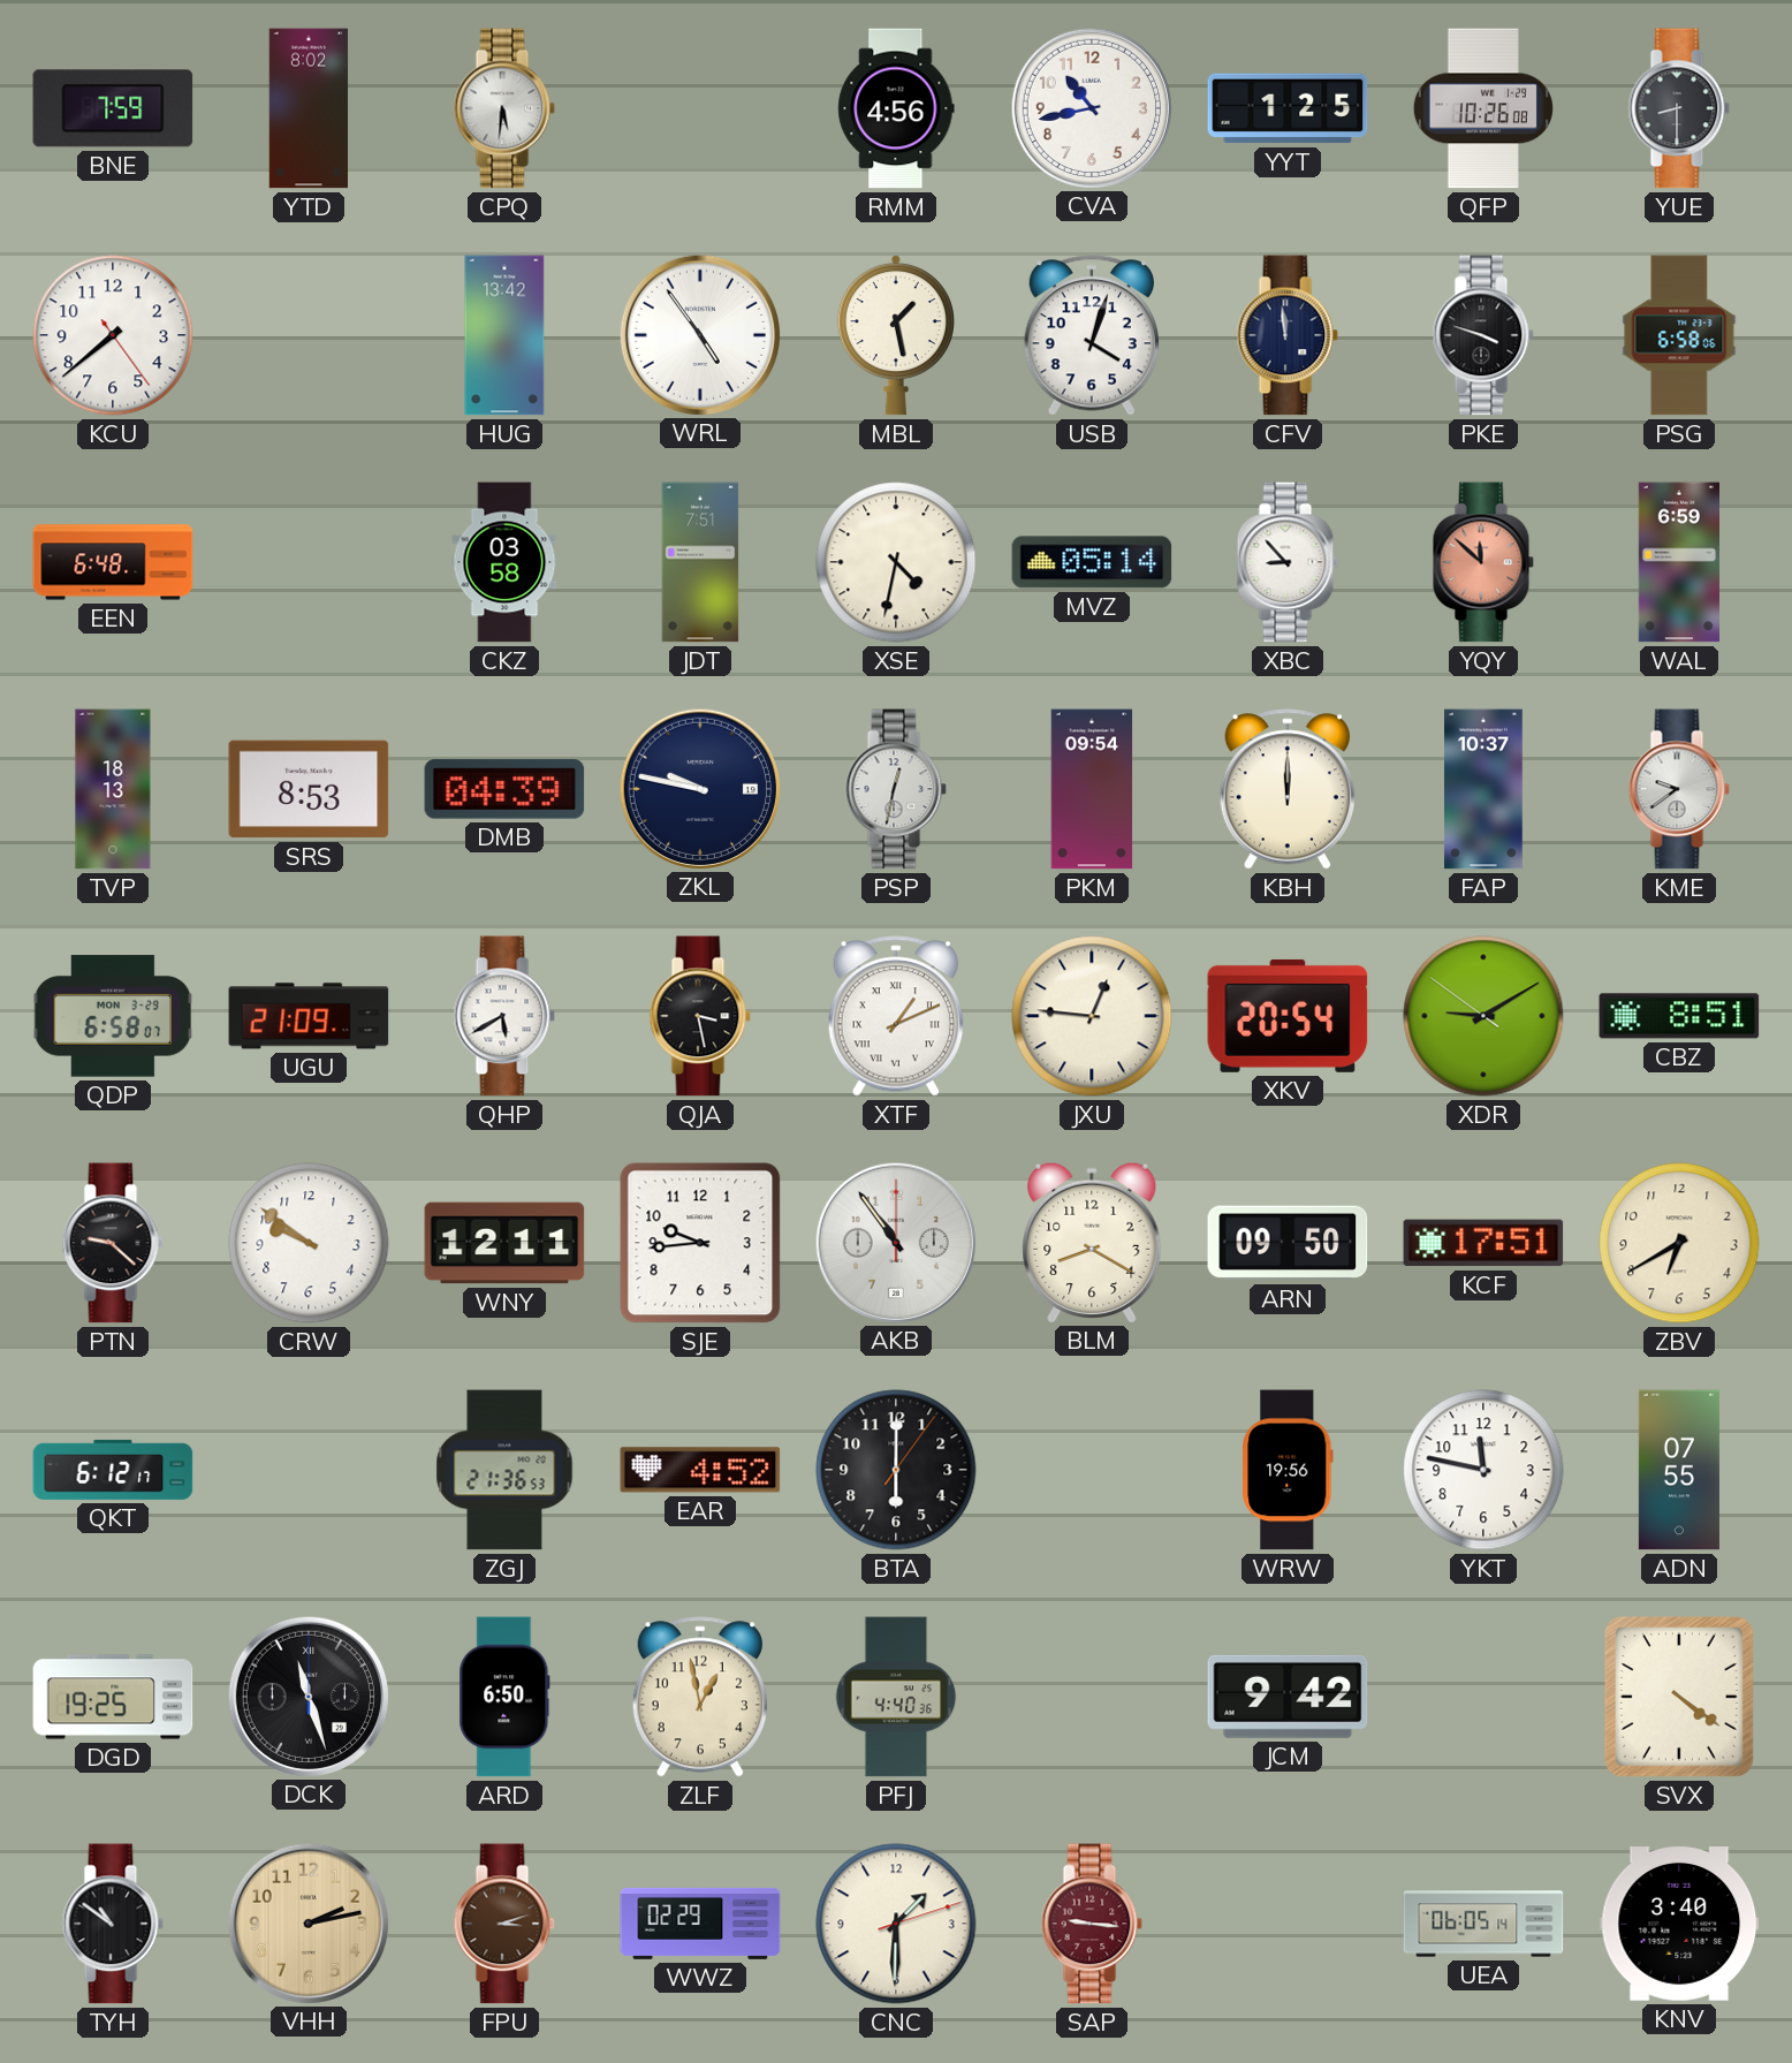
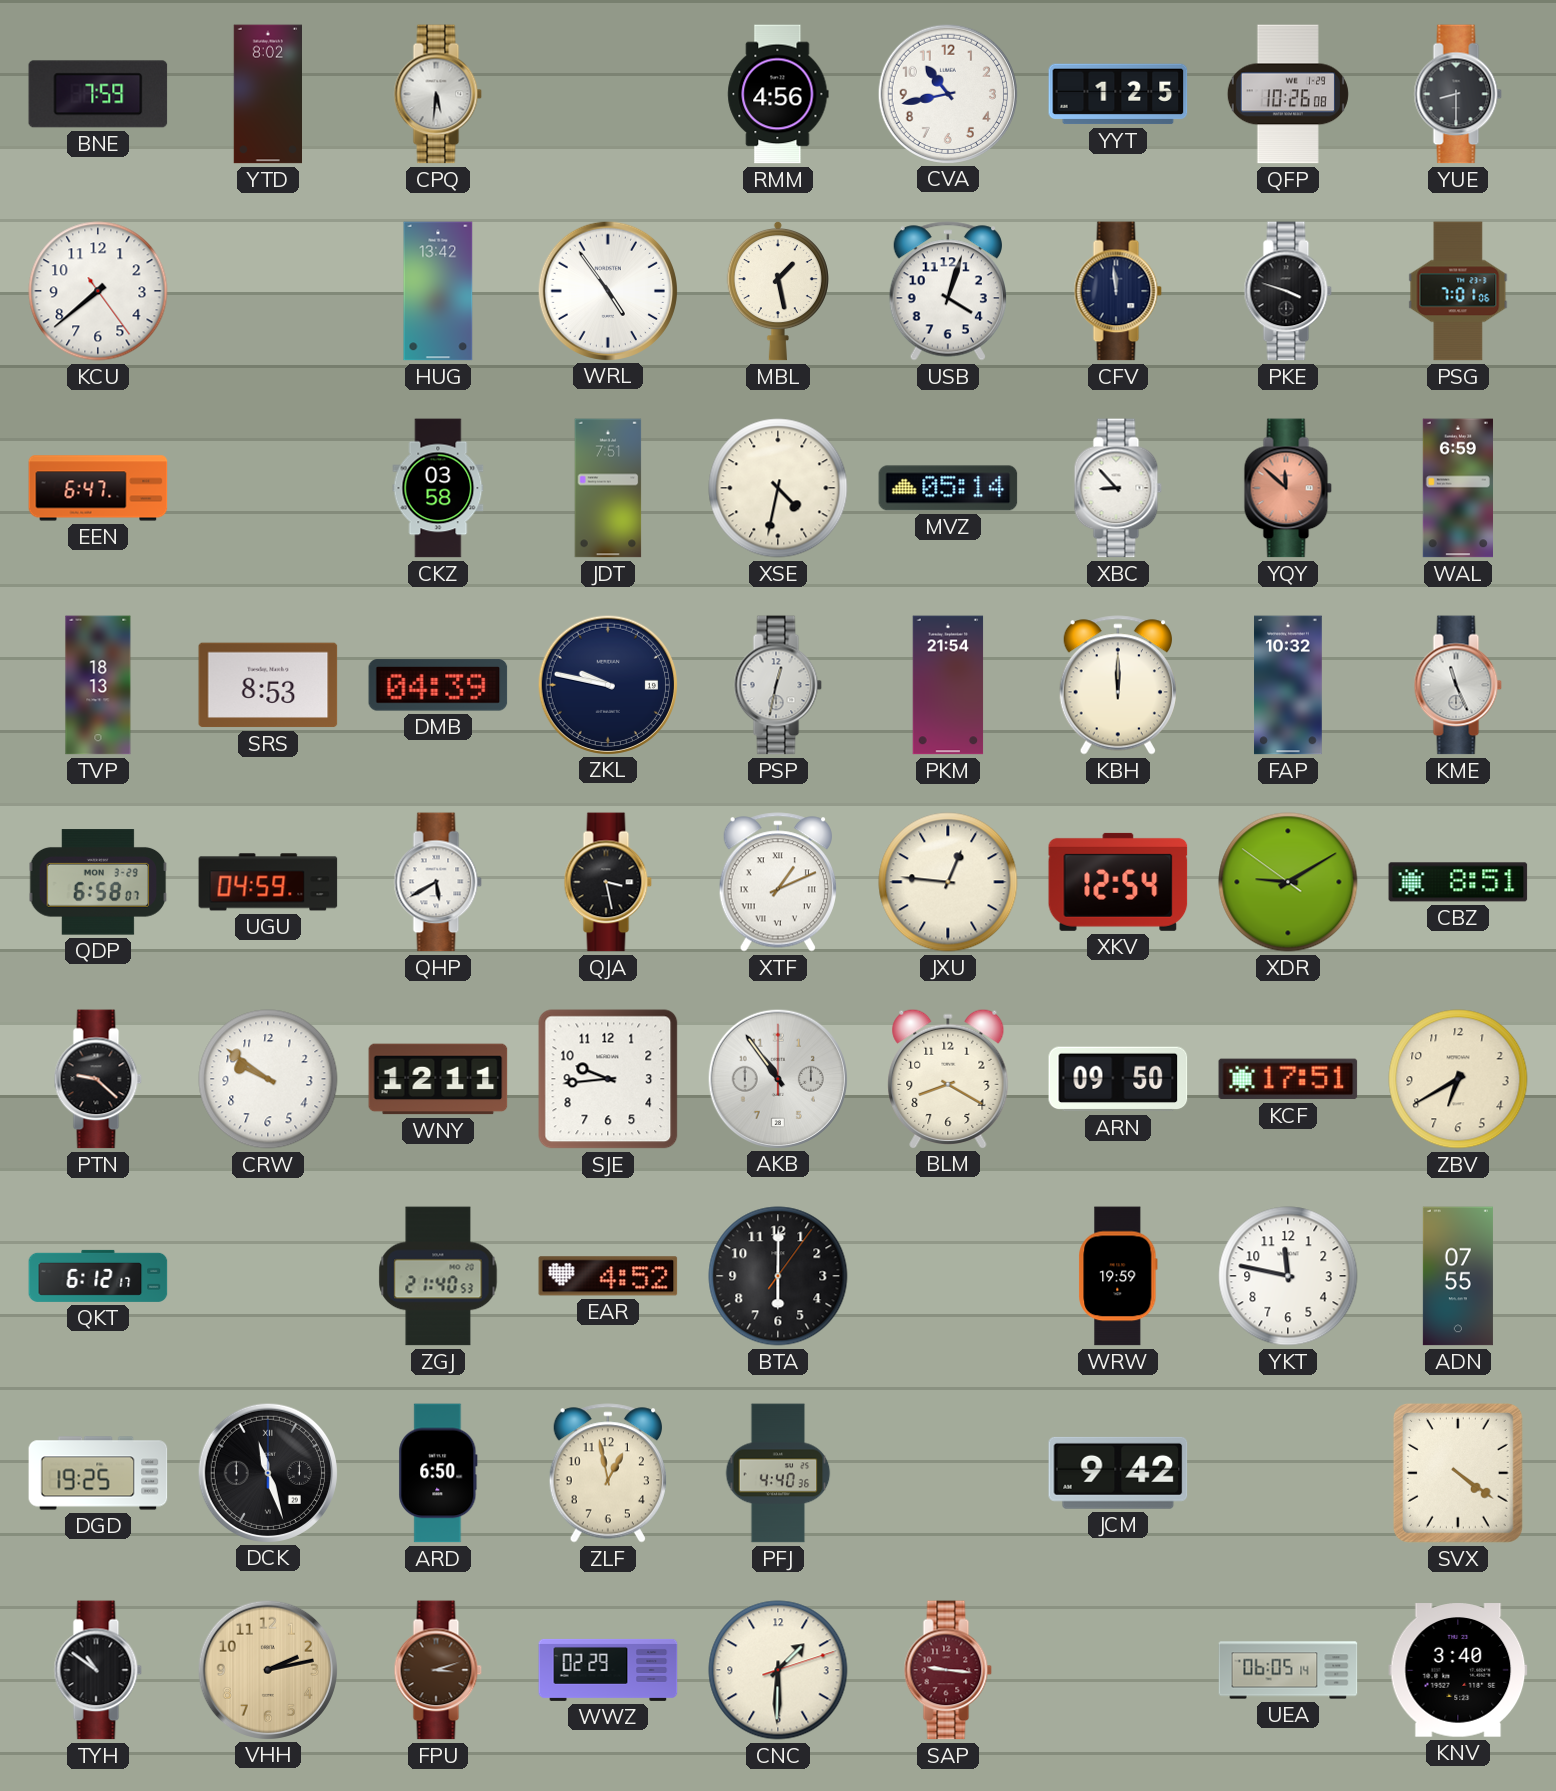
PSG: 6:58 -> 7:01 (1458, 291)
EEN: 6:48 -> 6:47 (98, 488)
PKM: 09:54 -> 21:54 (948, 685)
FAP: 10:37 -> 10:32 (1289, 685)
KME: 9:39 -> 11:26 (1458, 685)
UGU: 21:09 -> 04:59 (268, 882)
XKV: 20:54 -> 12:54 (1118, 882)
ZGJ: 21:36 -> 21:40 (438, 1276)
WRW: 19:56 -> 19:59 (1118, 1276)
